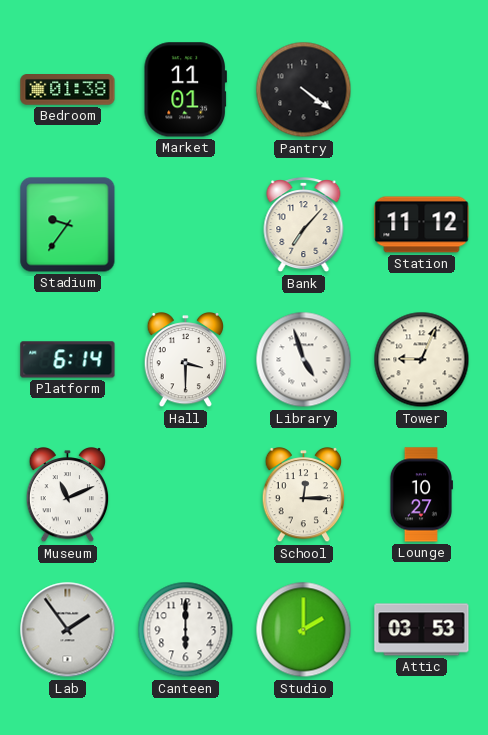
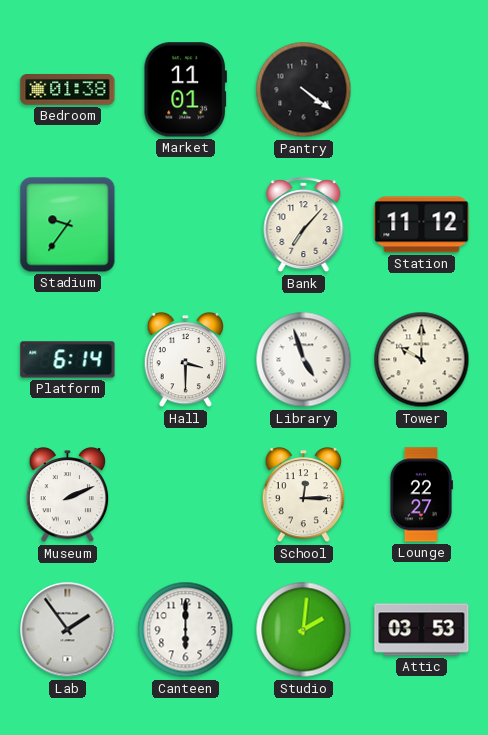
Tower: 9:04 -> 10:00 (422, 360)
Museum: 11:11 -> 2:11 (68, 495)
Lounge: 10:27 -> 22:27 (420, 495)
Studio: 2:00 -> 2:01 (304, 630)
